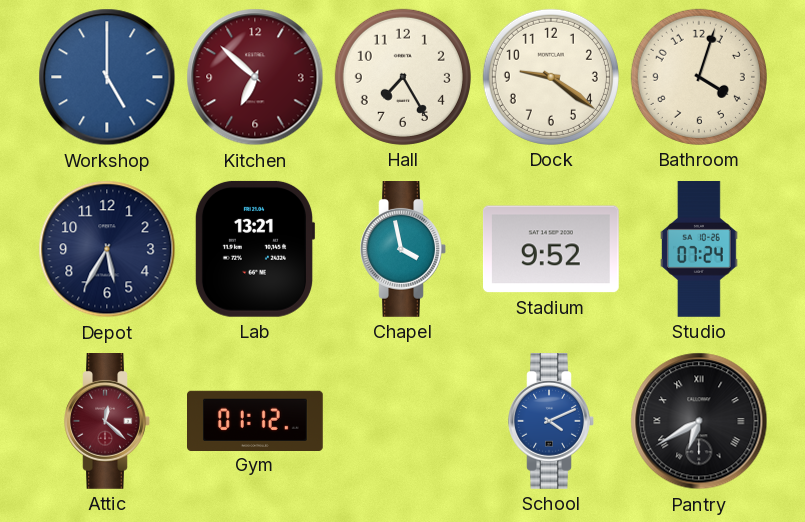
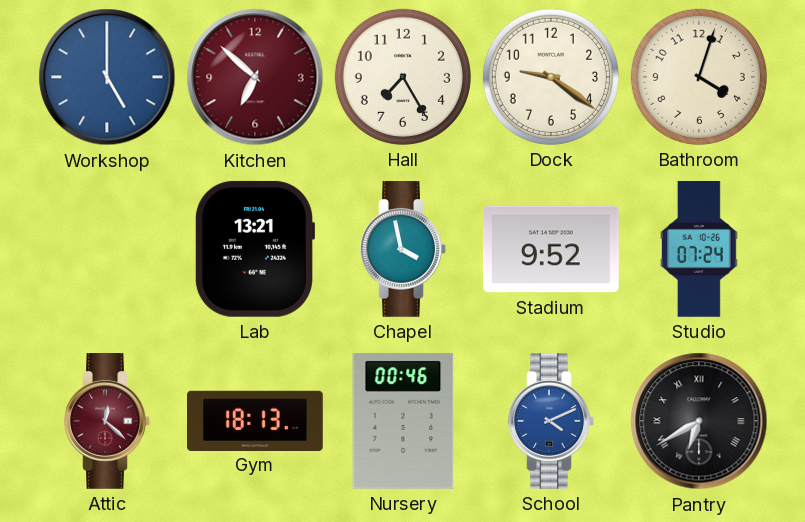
Depot: 5:35 -> none (107, 249)
Gym: 01:12 -> 18:13 (256, 420)
Nursery: none -> 00:46 (403, 421)
